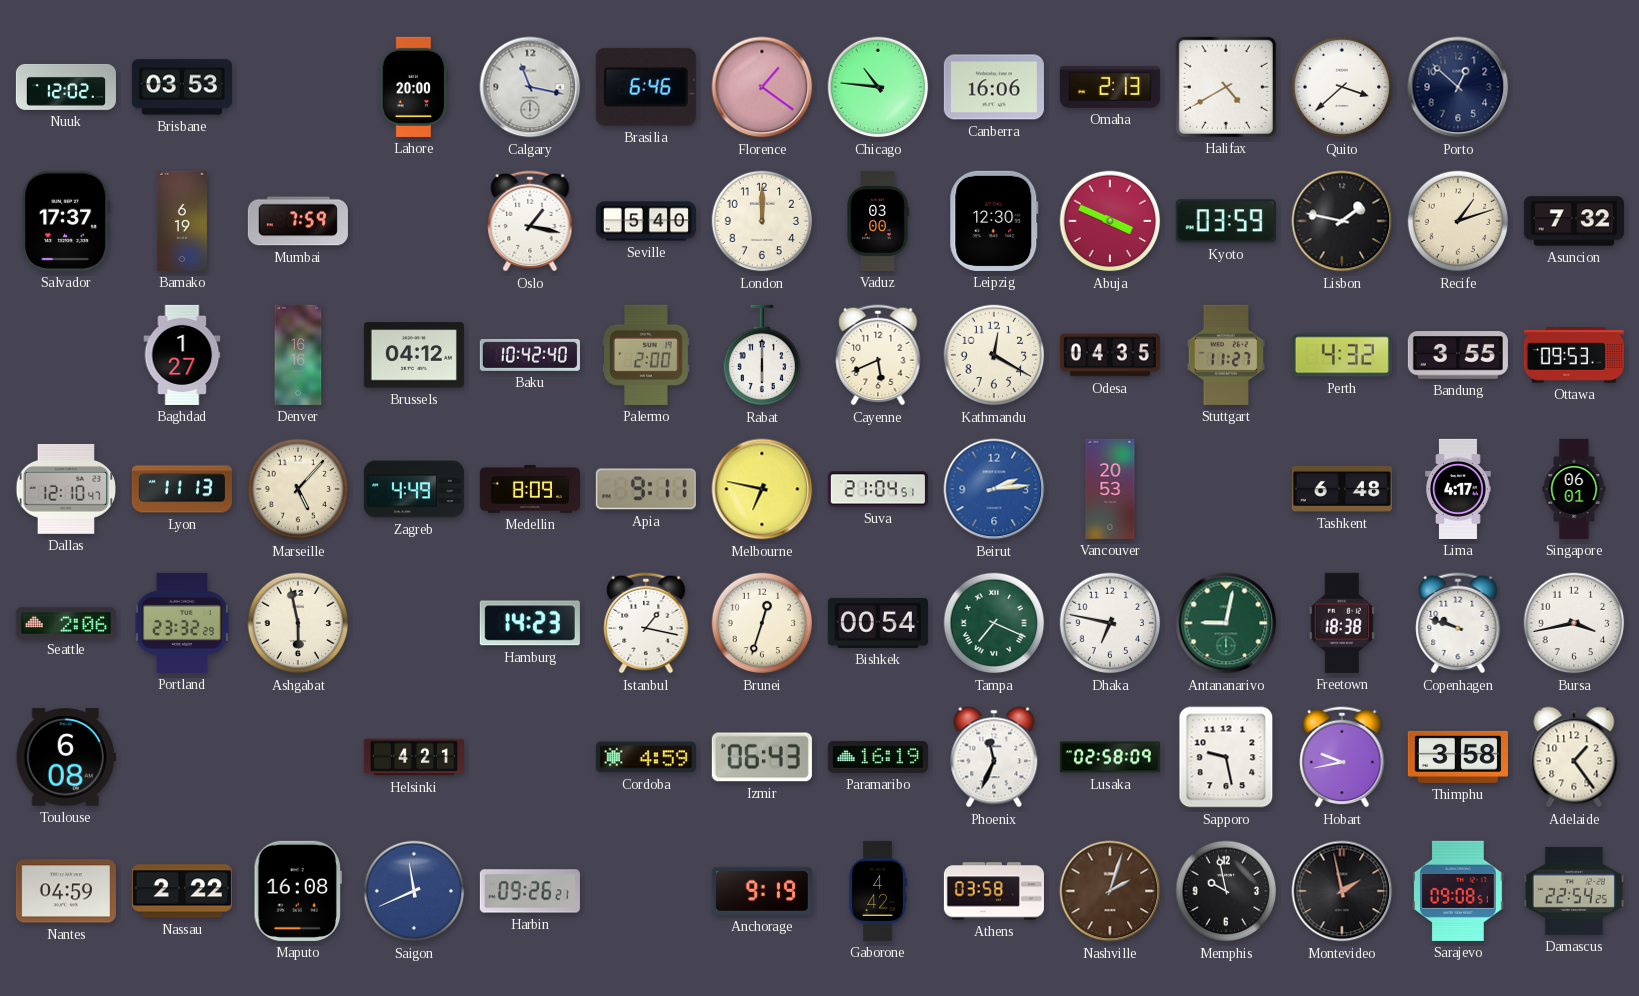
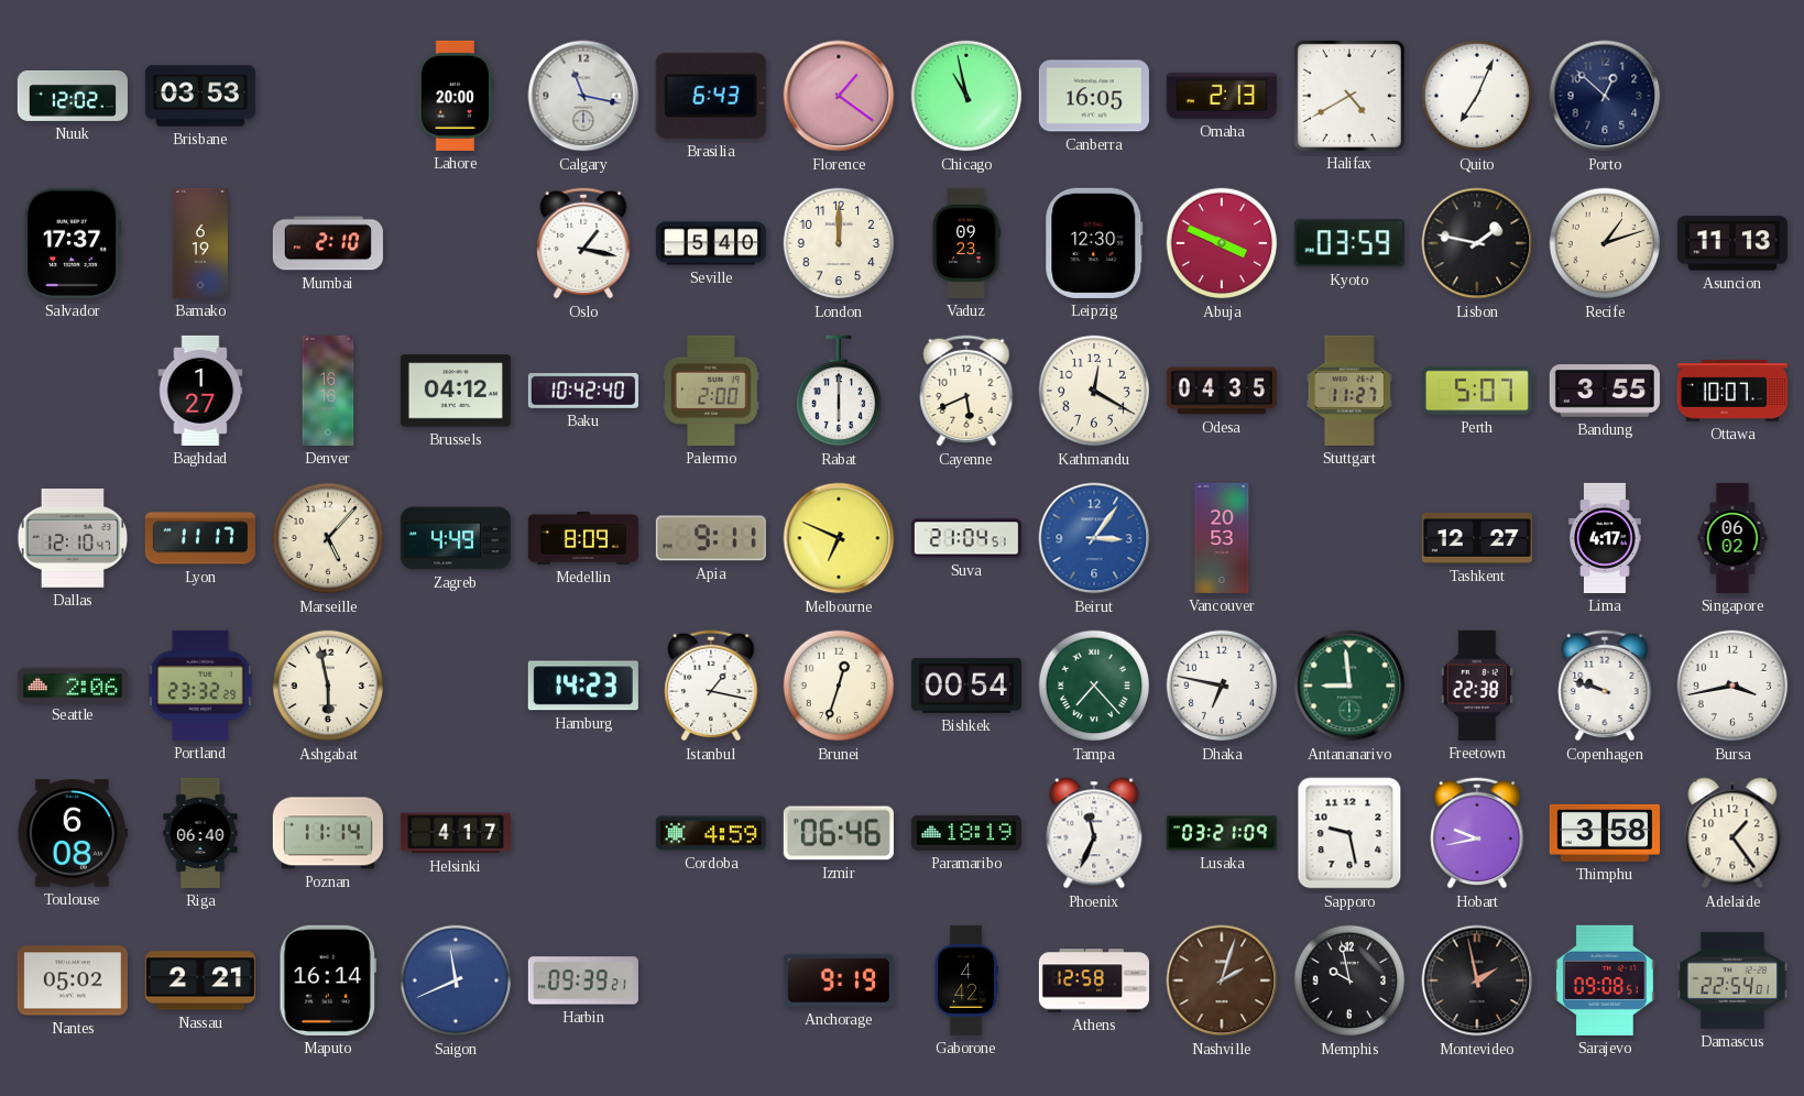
Brasilia: 6:46 -> 6:43 (711, 96)
Chicago: 10:46 -> 10:58 (966, 96)
Canberra: 16:06 -> 16:05 (1094, 96)
Quito: 3:38 -> 7:04 (1477, 96)
Mumbai: 7:59 -> 2:10 (328, 243)
Vaduz: 03:00 -> 09:23 (966, 243)
Asuncion: 7:32 -> 11:13 (1732, 243)
Perth: 4:32 -> 5:07 (1477, 391)
Ottawa: 09:53 -> 10:07 (1732, 391)
Lyon: 11:13 -> 11:17 (200, 538)
Melbourne: 6:47 -> 6:49 (839, 538)
Beirut: 2:14 -> 3:06 (1094, 538)
Tashkent: 6:48 -> 12:27 (1477, 538)
Singapore: 06:01 -> 06:02 (1732, 538)
Tampa: 7:19 -> 7:23 (1094, 686)
Antananarivo: 9:02 -> 8:59 (1349, 686)
Freetown: 18:38 -> 22:38 (1476, 686)
Riga: none -> 06:40 (200, 833)
Poznan: none -> 11:14 (328, 833)
Helsinki: 4:21 -> 4:17 (456, 833)
Izmir: 06:43 -> 06:46 (839, 833)
Paramaribo: 16:19 -> 18:19 (966, 833)
Lusaka: 02:58 -> 03:21 (1222, 833)
Nantes: 04:59 -> 05:02 (73, 980)
Nassau: 2:22 -> 2:21 (200, 980)
Maputo: 16:08 -> 16:14 (328, 980)
Harbin: 09:26 -> 09:39 (583, 980)
Athens: 03:58 -> 12:58 (1094, 980)
Damascus: 22:54:25 -> 22:54:01 (1732, 980)
